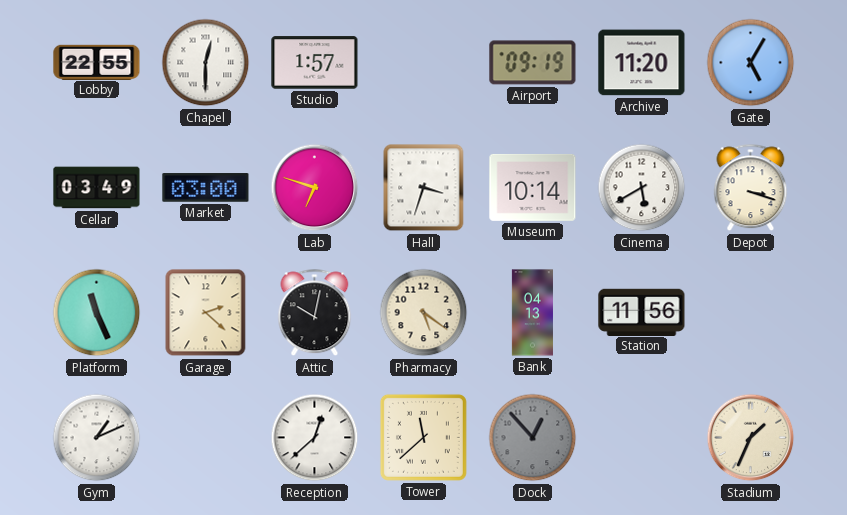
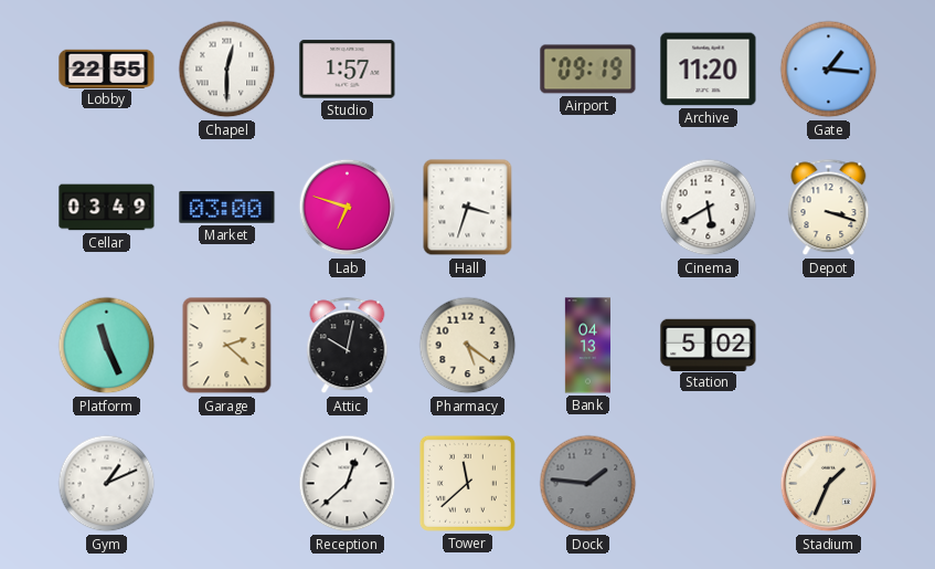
Gate: 5:05 -> 1:16 (829, 70)
Museum: 10:14 -> none (533, 187)
Station: 11:56 -> 5:02 (709, 345)
Dock: 12:53 -> 1:46 (588, 484)
